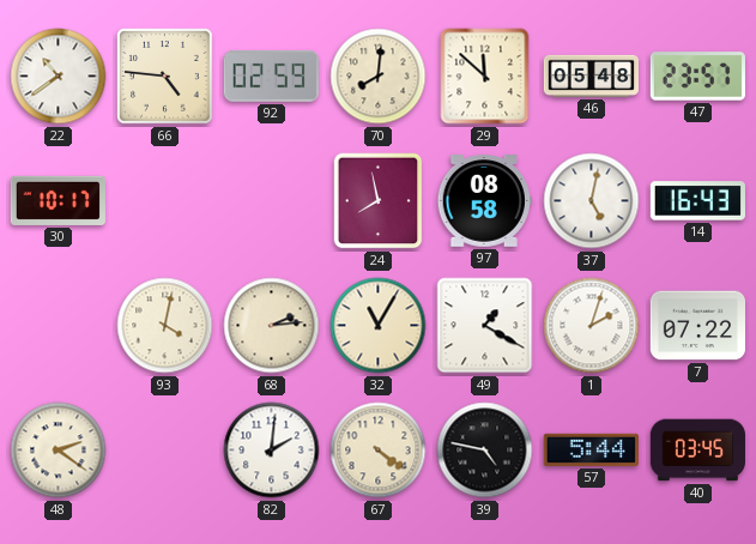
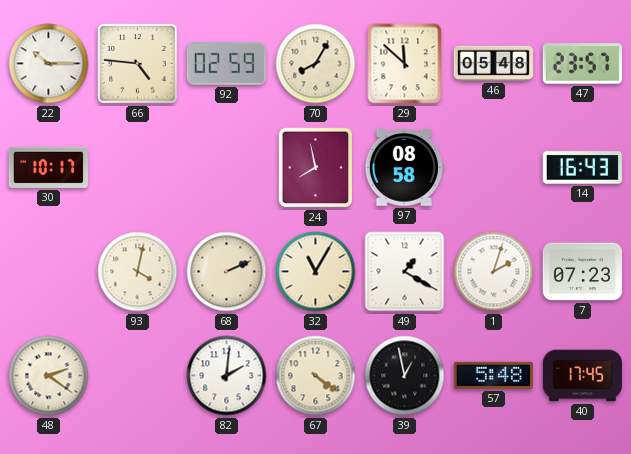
22: 10:39 -> 10:15 (49, 64)
70: 8:01 -> 8:05 (316, 64)
37: 5:02 -> none (592, 201)
68: 2:14 -> 2:11 (227, 272)
7: 07:22 -> 07:23 (582, 272)
39: 4:47 -> 12:58 (405, 376)
57: 5:44 -> 5:48 (493, 375)
40: 03:45 -> 17:45 (582, 376)
